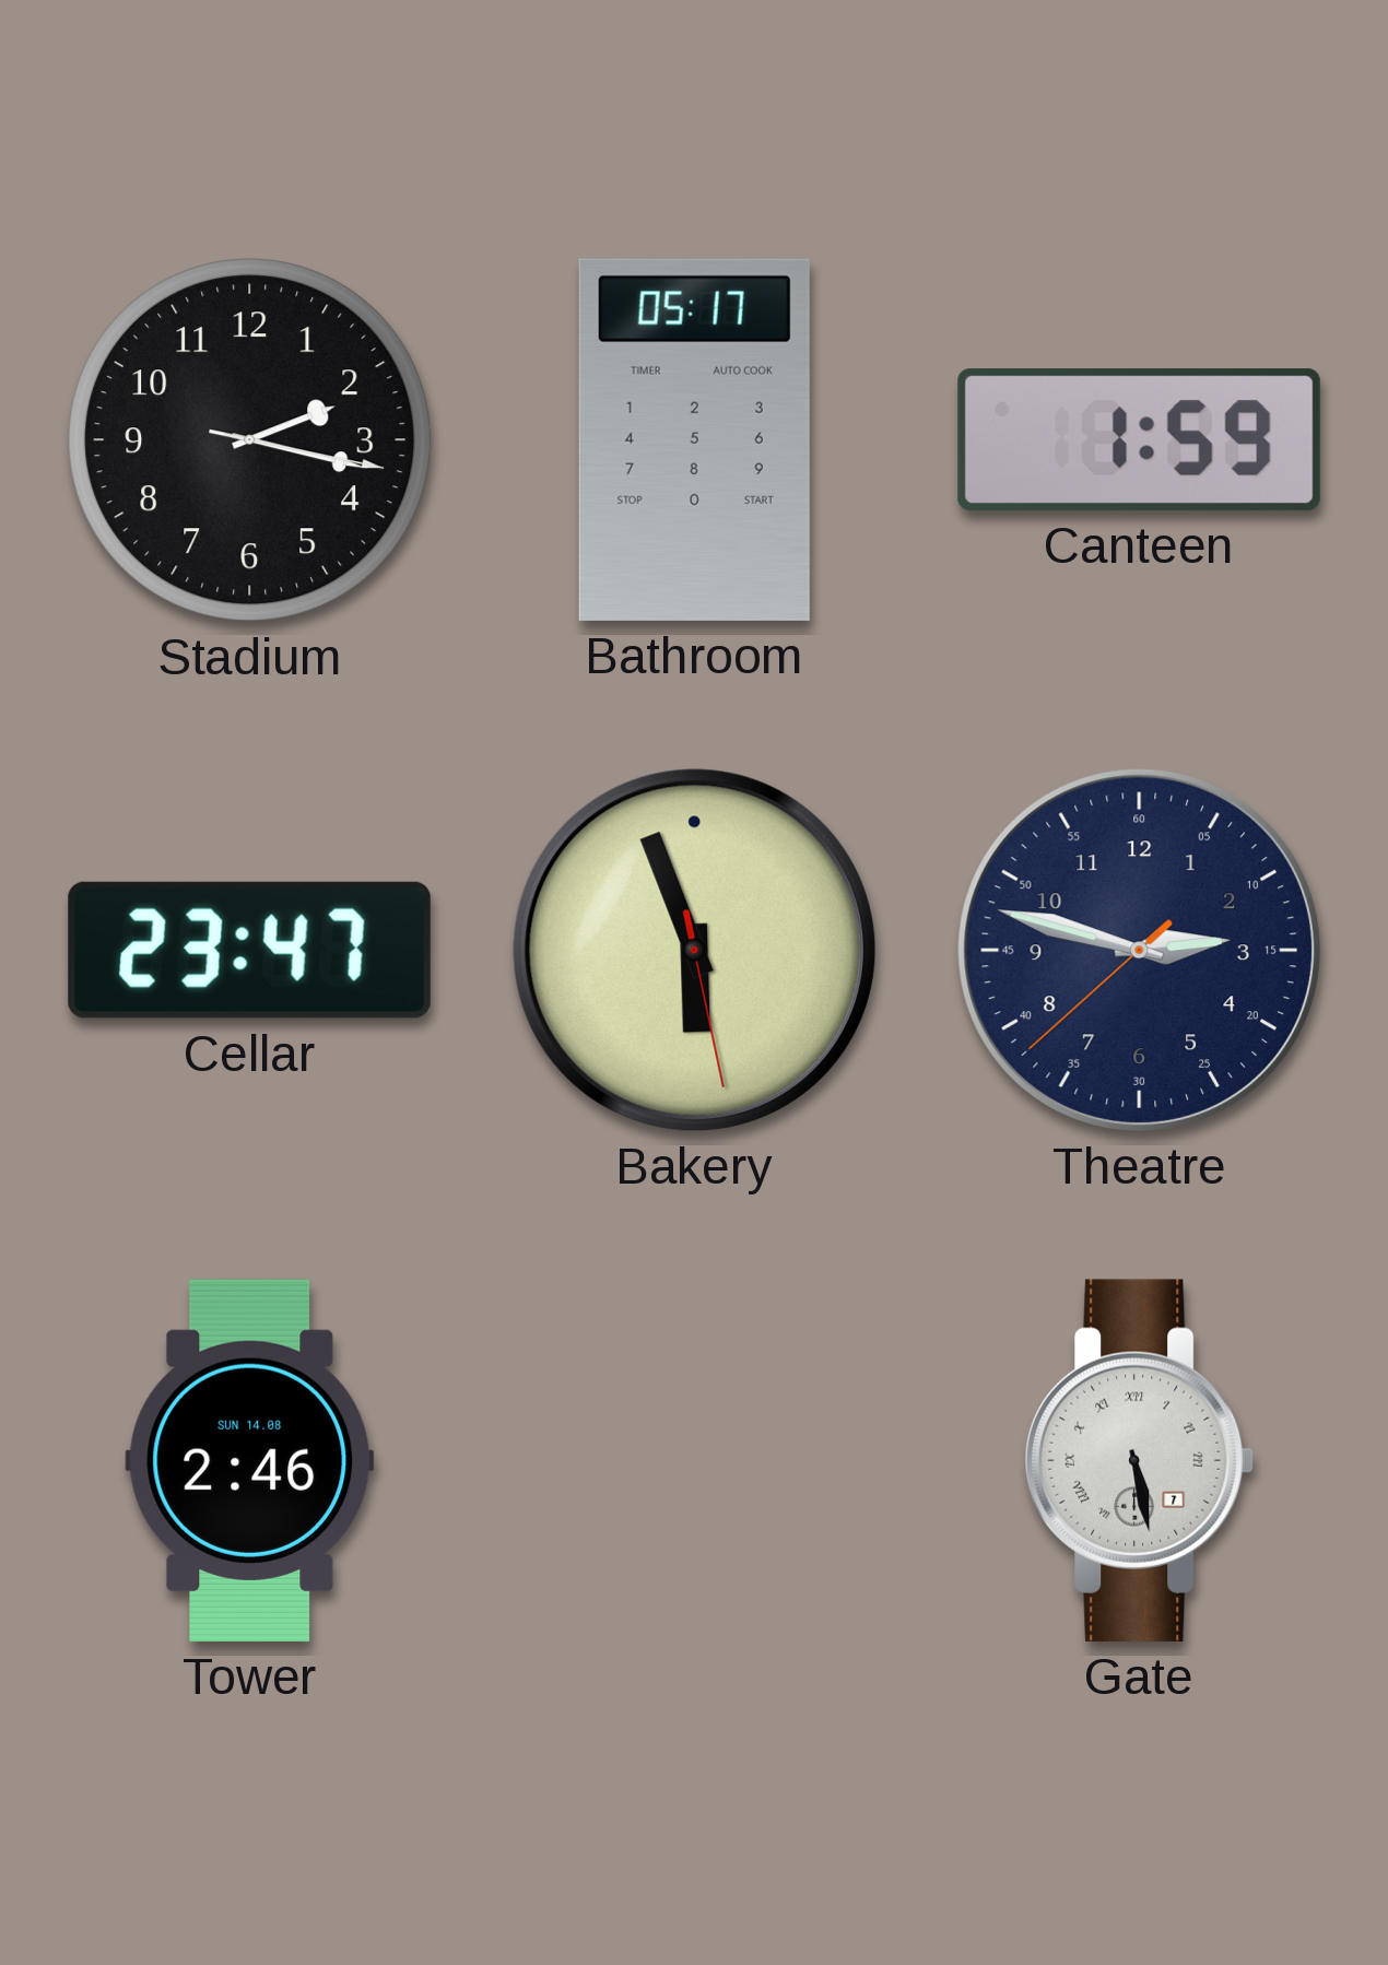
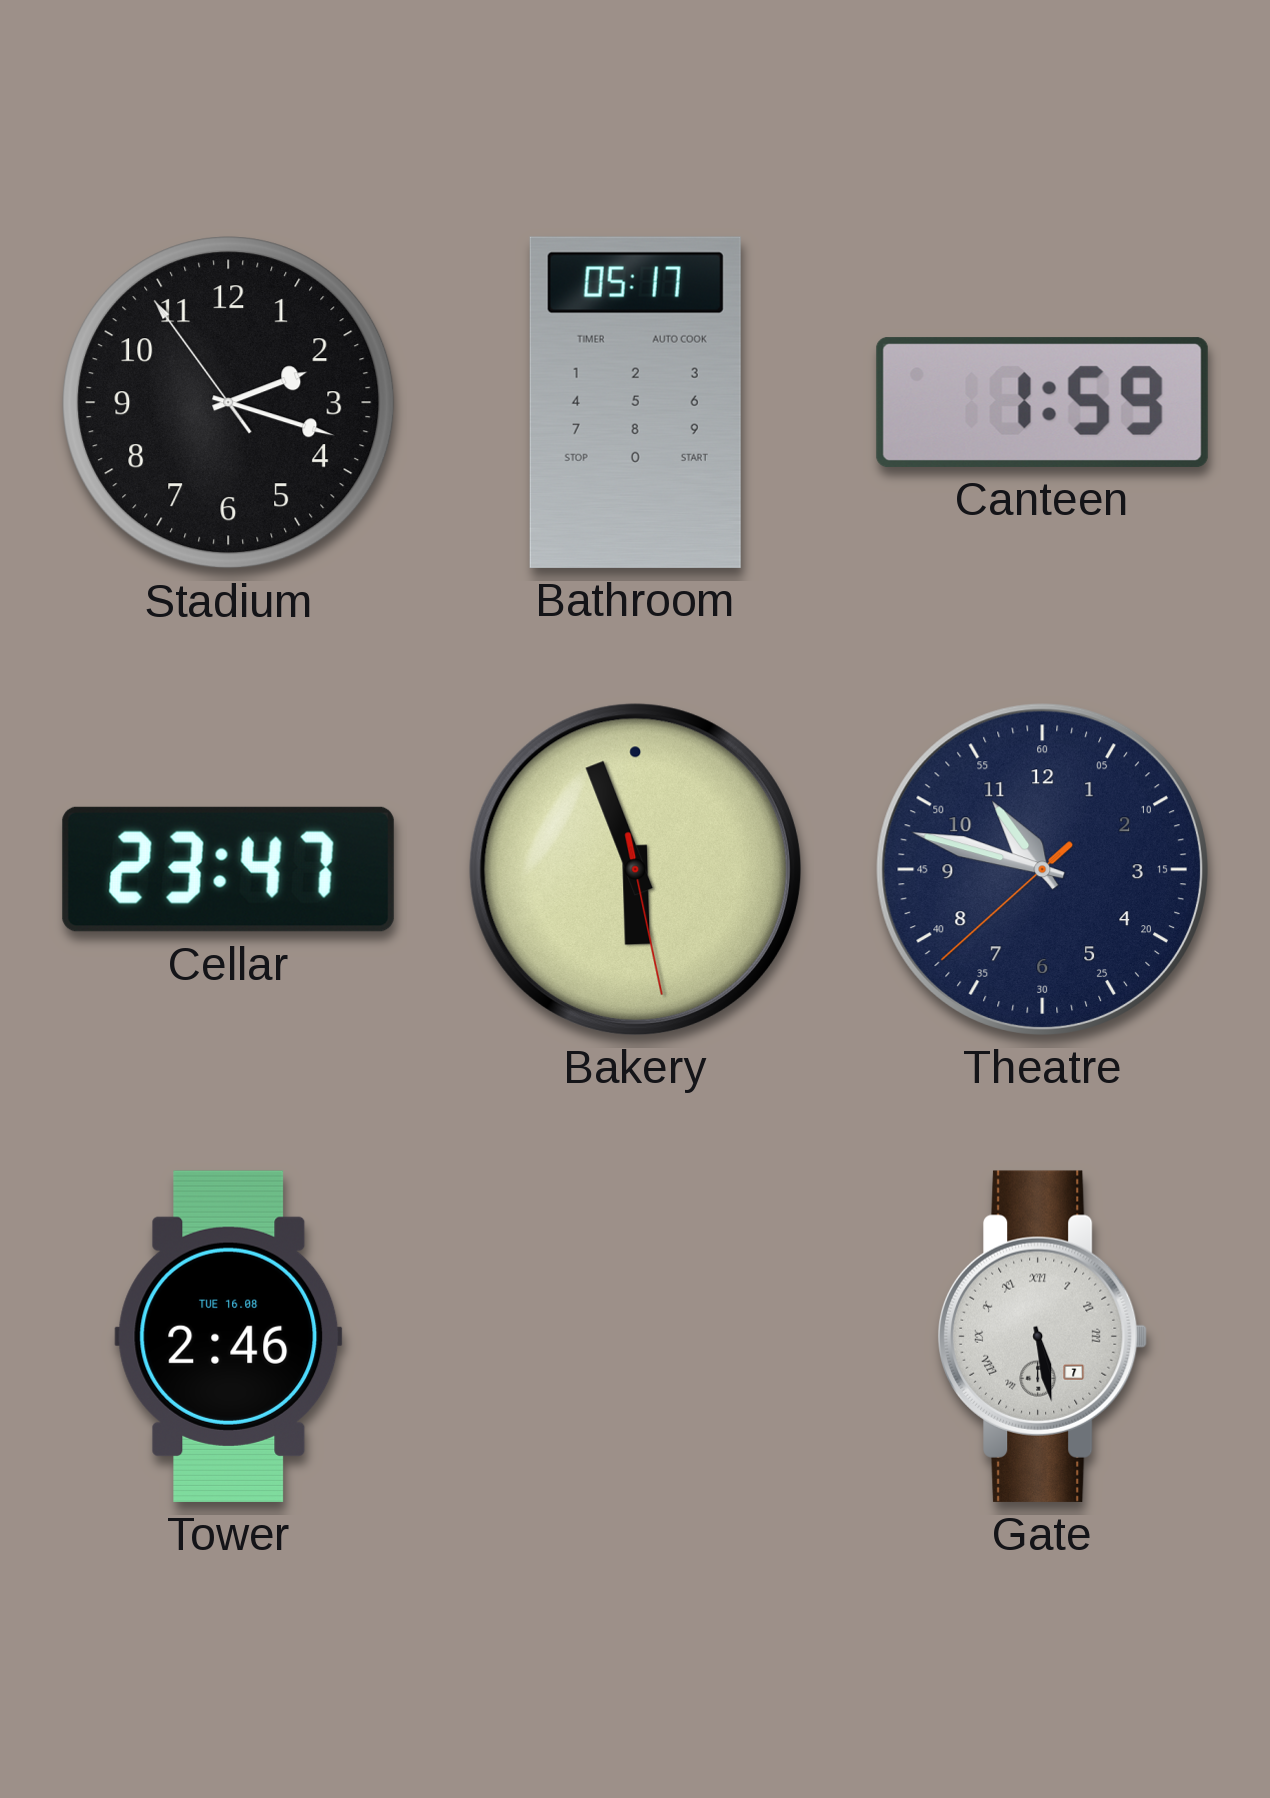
Stadium: 2:17:17 -> 2:17:54 (229, 403)
Theatre: 2:47 -> 10:47 (1042, 869)
Tower date: SUN 14.08 -> TUE 16.08 (229, 1336)
